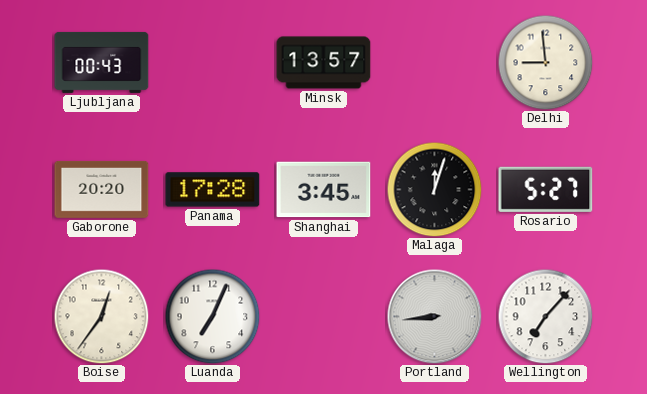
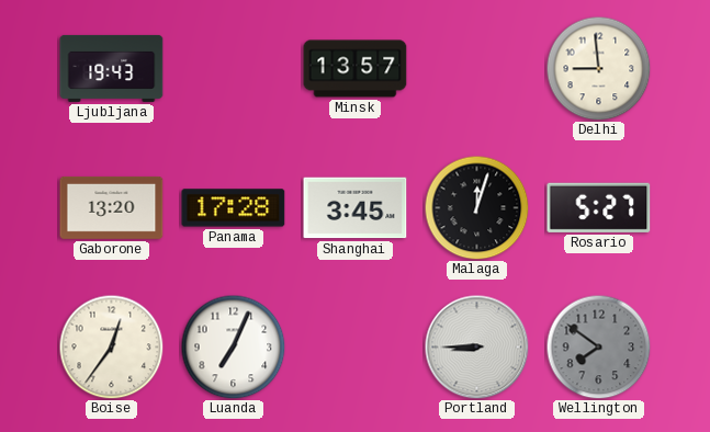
Ljubljana: 00:43 -> 19:43 (112, 68)
Gaborone: 20:20 -> 13:20 (112, 207)
Portland: 8:44 -> 8:45 (476, 346)
Wellington: 7:07 -> 7:51 (598, 346)
Wellington dial: white -> grey (598, 346)
